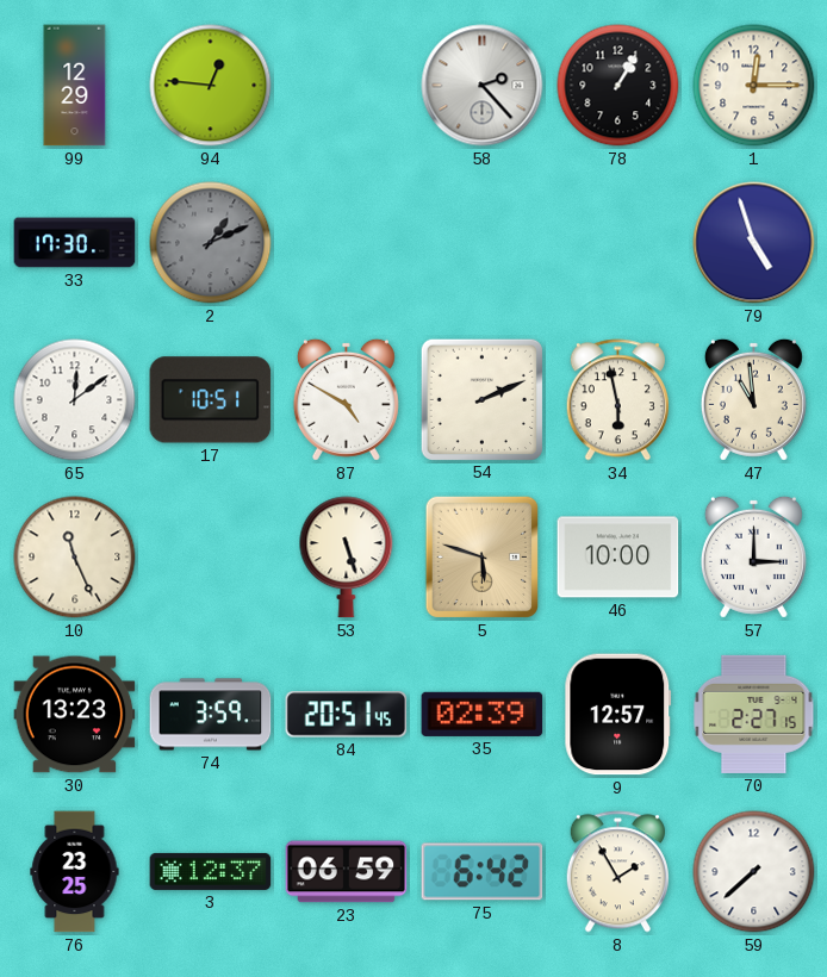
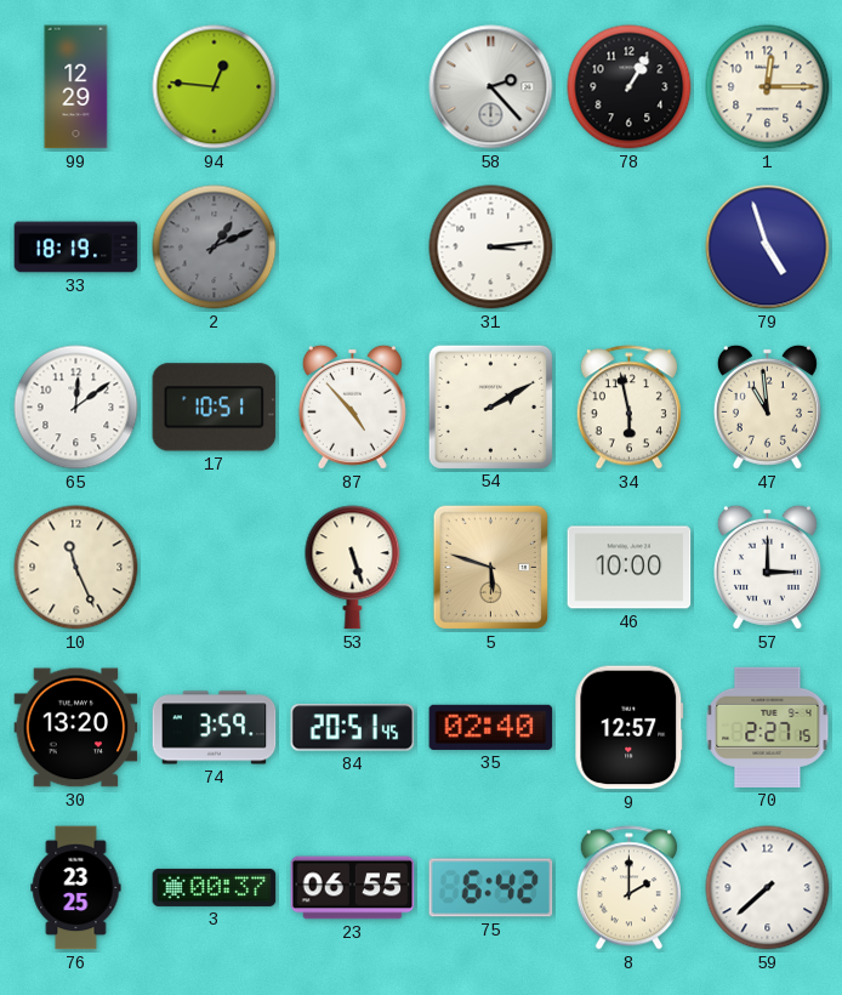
33: 17:30 -> 18:19 (76, 248)
31: none -> 3:14 (491, 248)
87: 4:50 -> 4:53 (352, 406)
54: 2:11 -> 2:10 (490, 406)
30: 13:23 -> 13:20 (76, 728)
35: 02:39 -> 02:40 (491, 727)
3: 12:37 -> 00:37 (215, 887)
23: 06:59 -> 06:55 (353, 888)
8: 1:55 -> 2:00 (628, 888)
